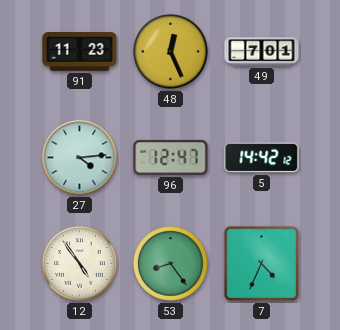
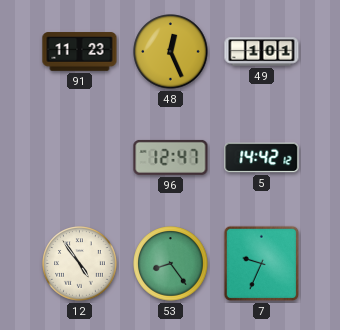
49: 7:01 -> 1:01 (262, 52)
27: 4:14 -> none (80, 158)
7: 4:34 -> 9:34 (262, 264)
